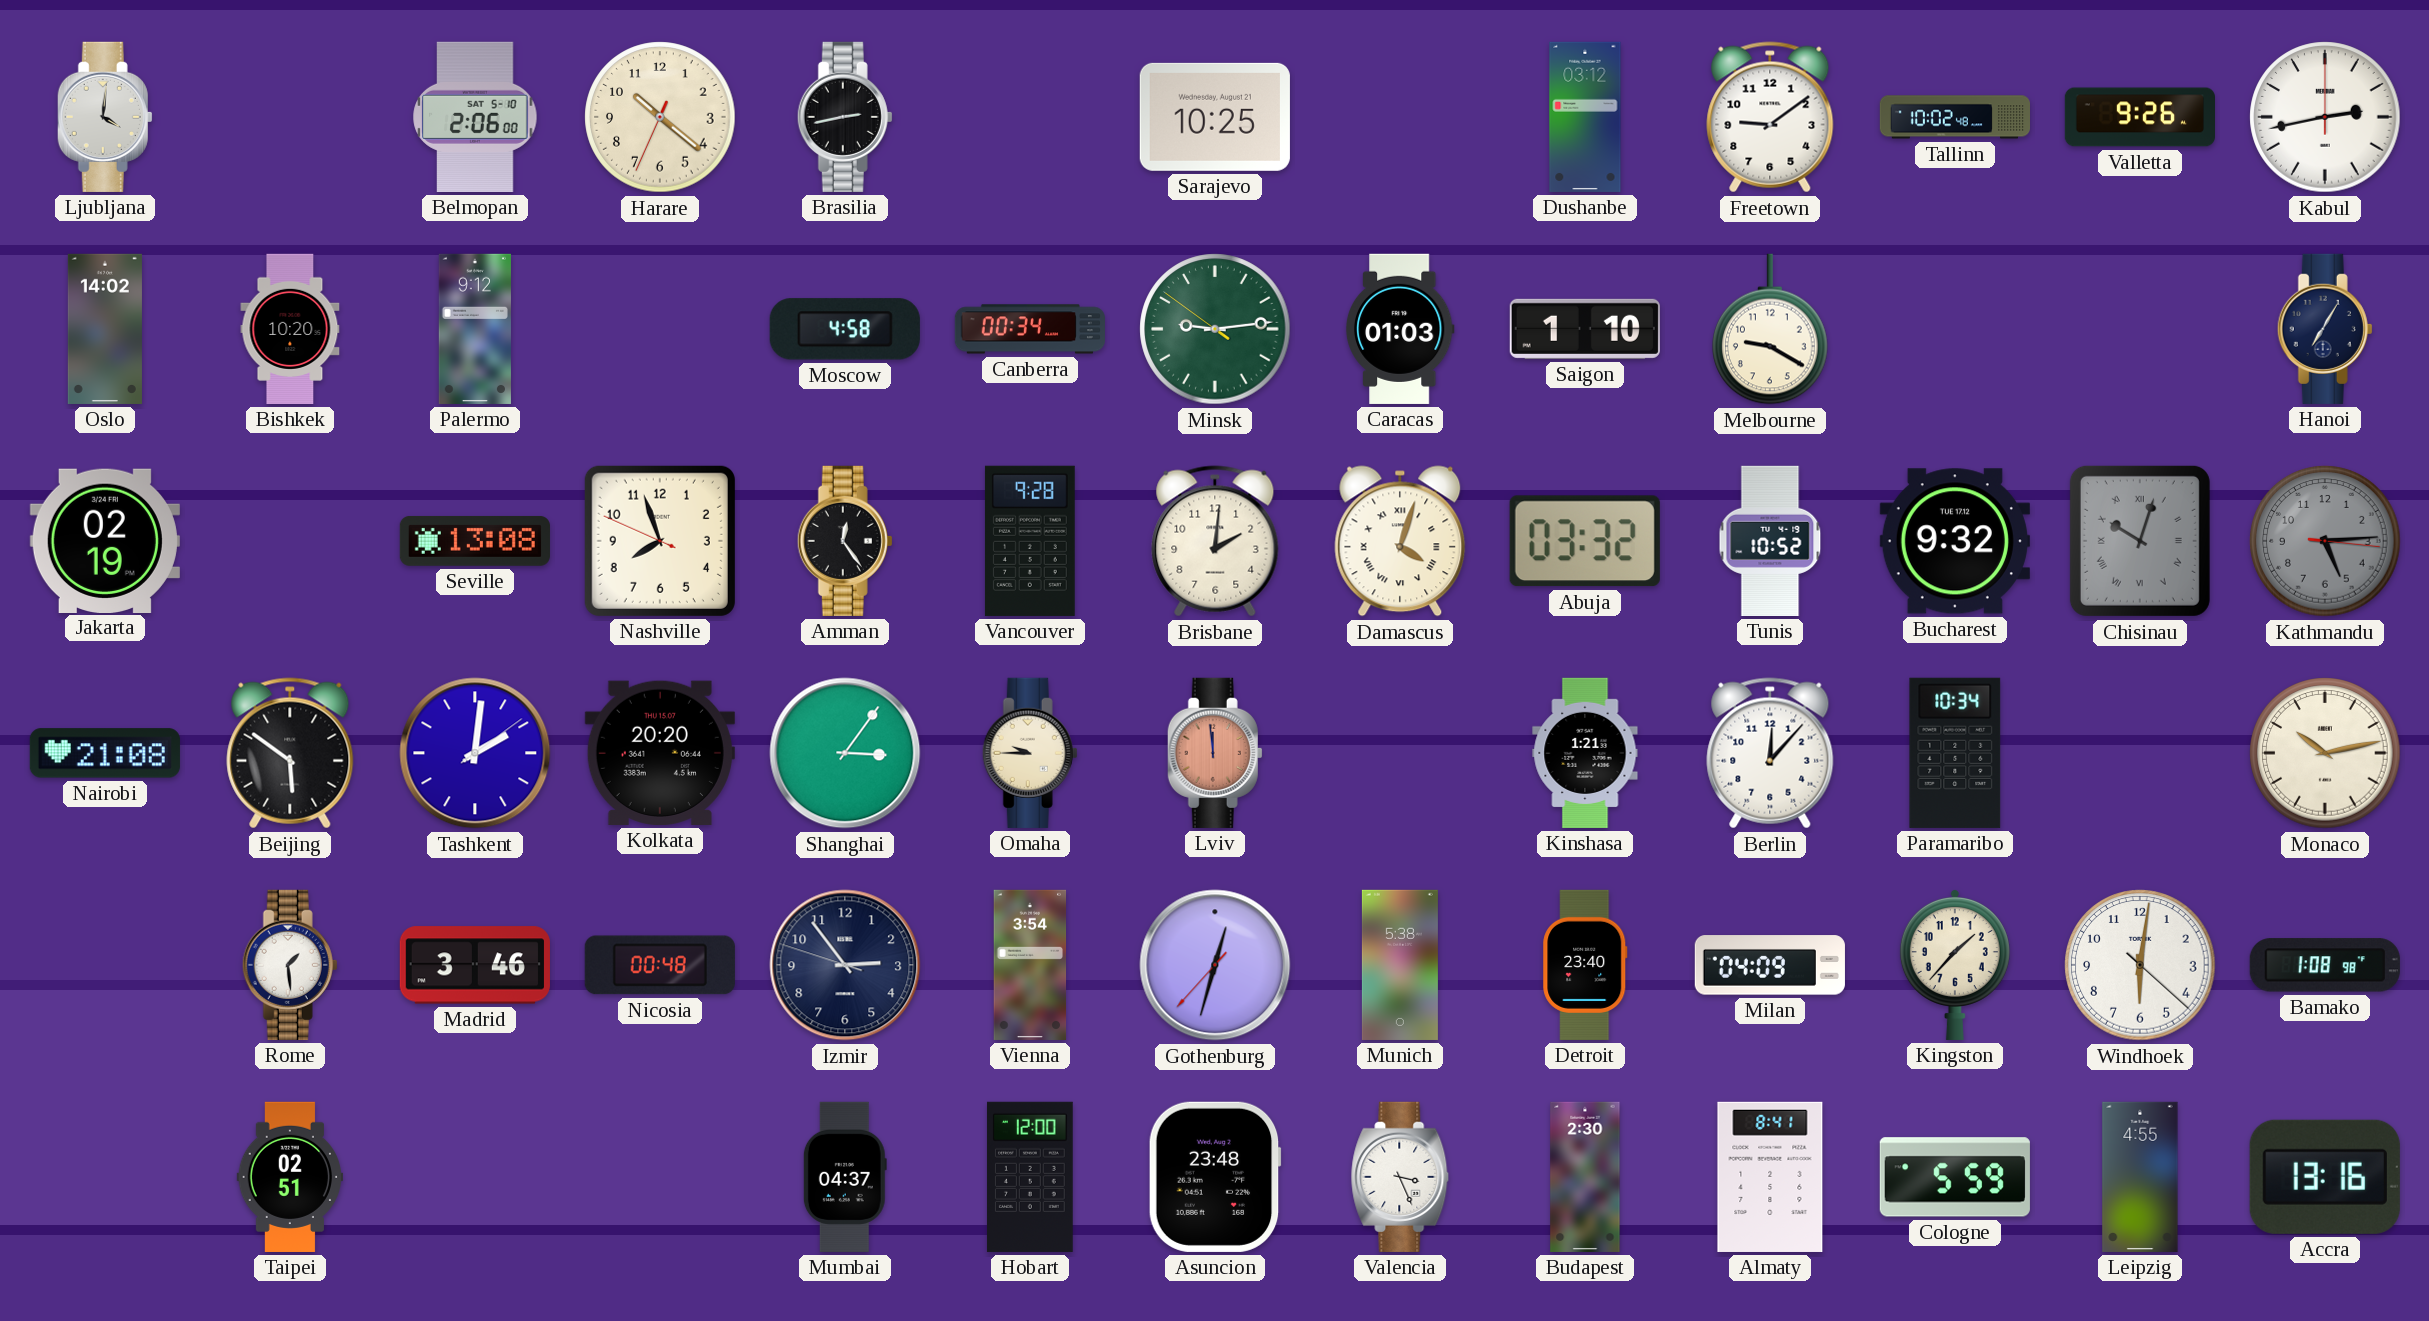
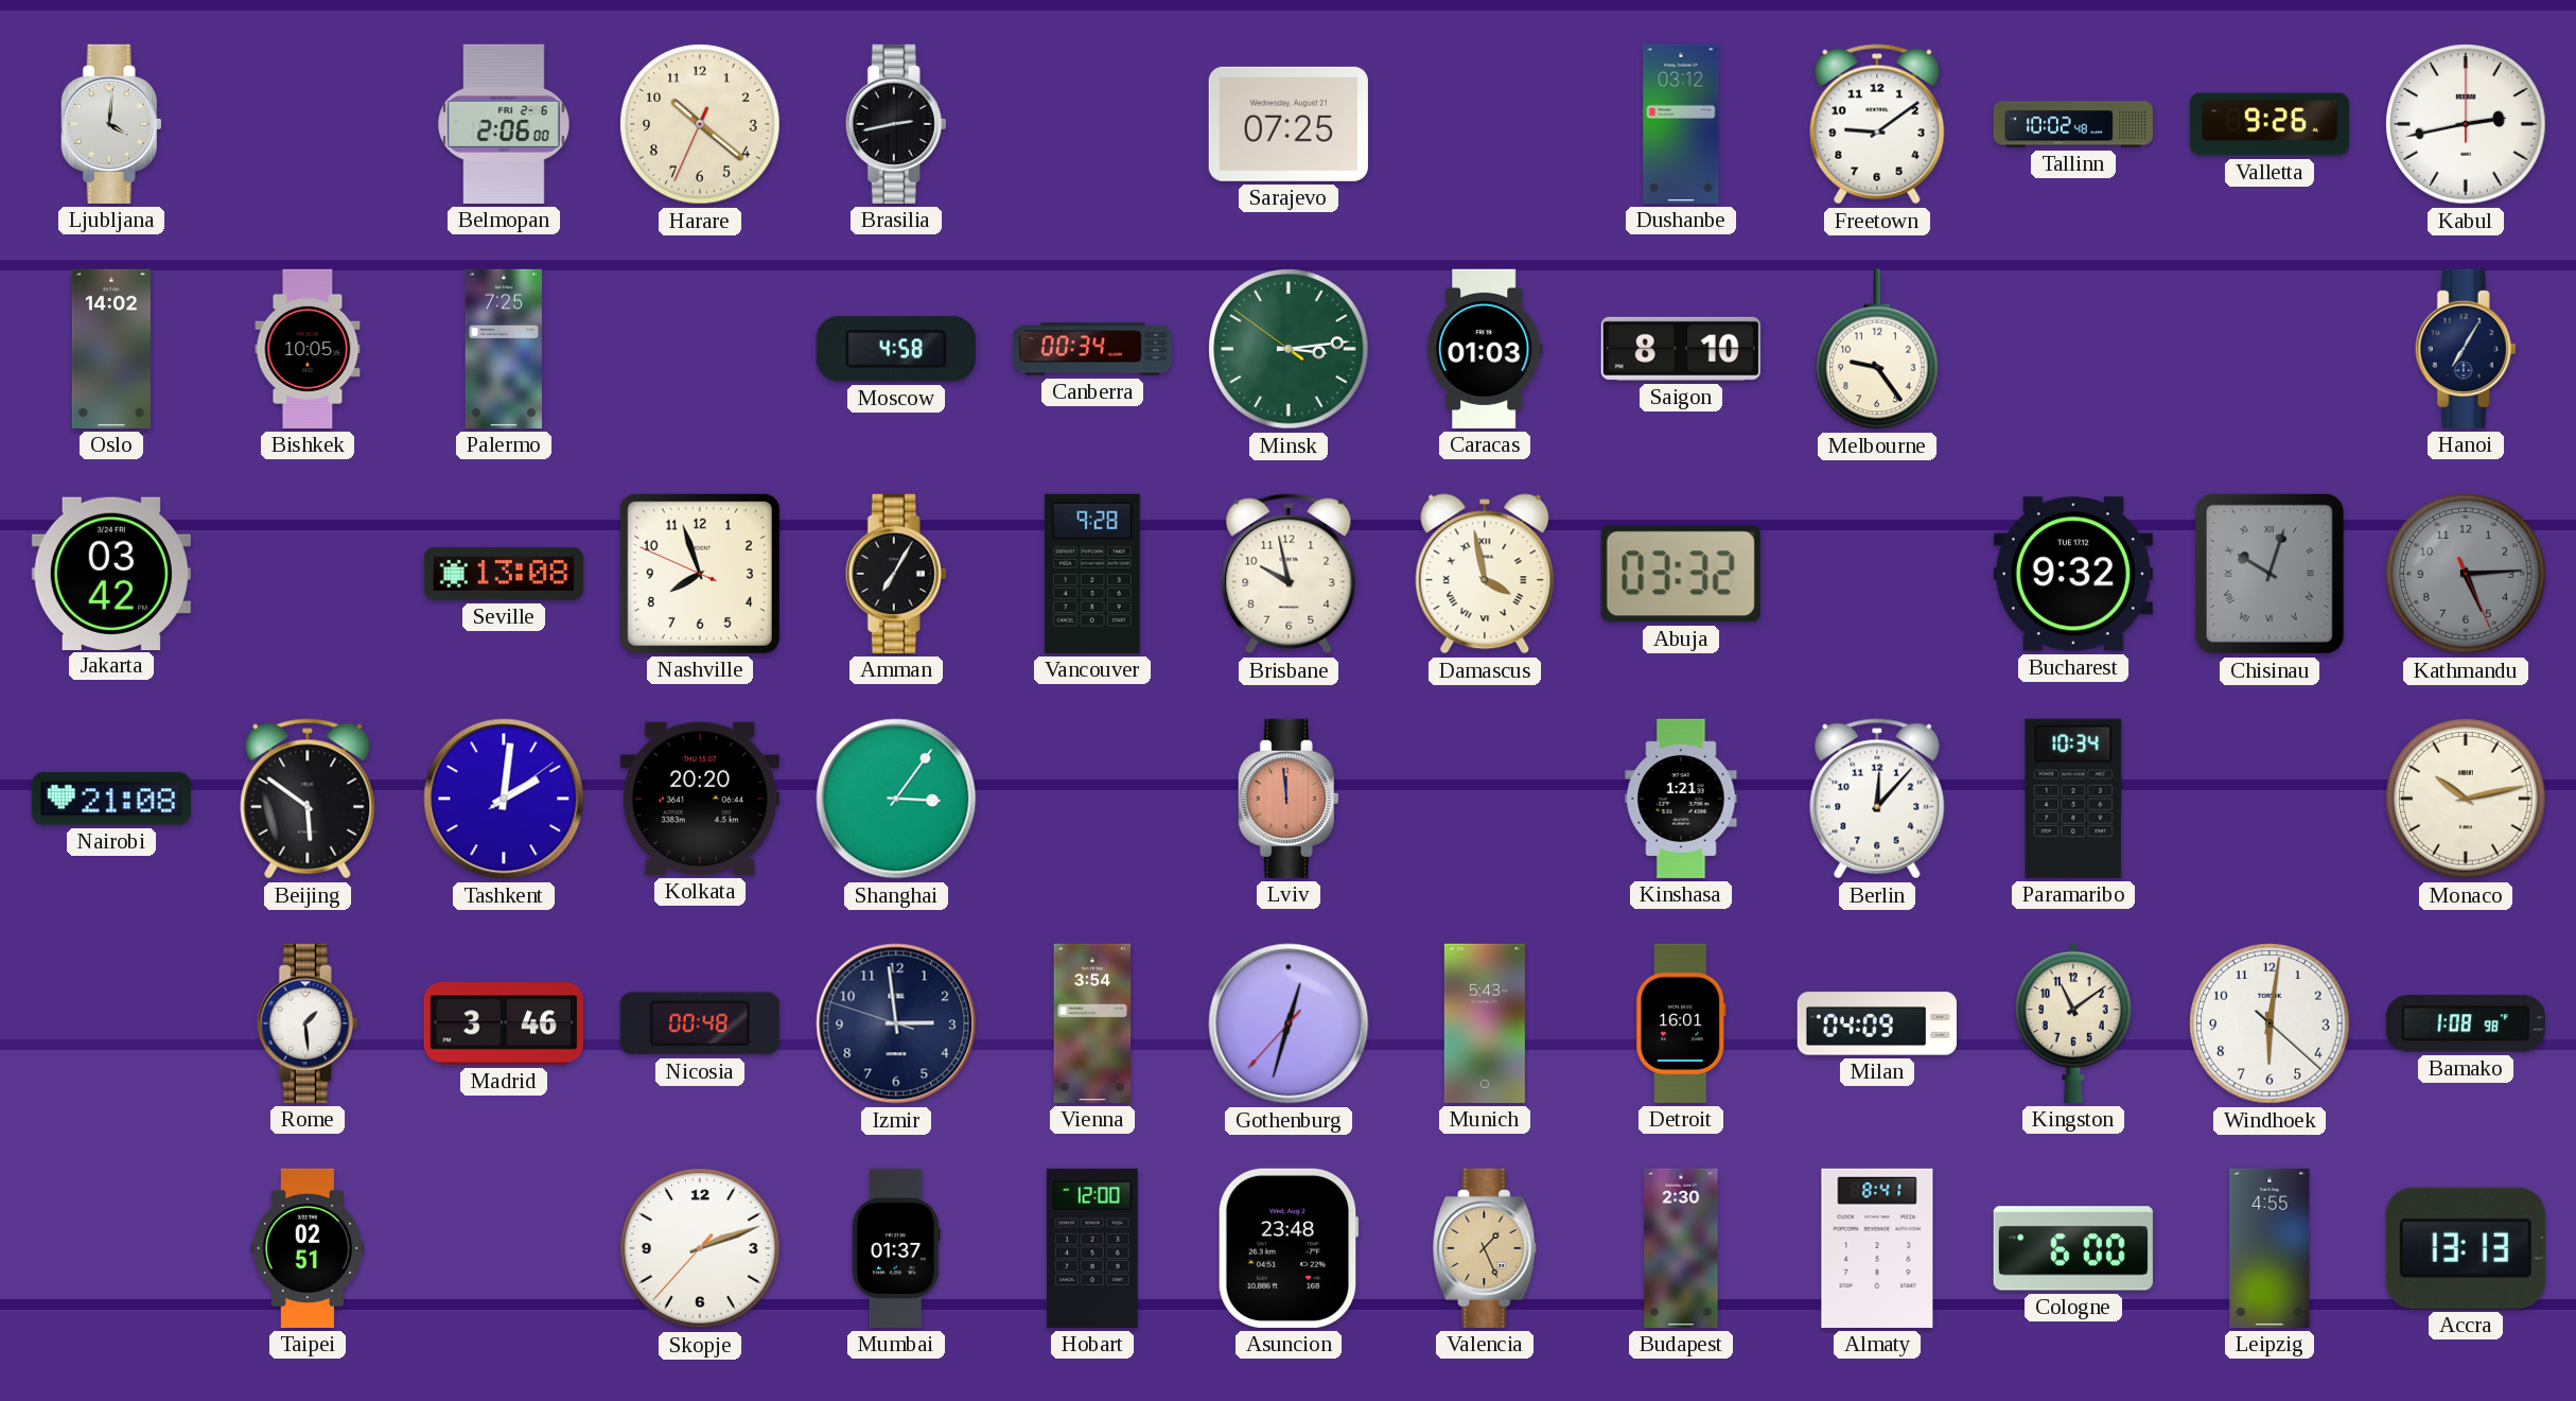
Belmopan date: SAT 5-10 -> FRI 2-6 (504, 124)
Sarajevo: 10:25 -> 07:25 (1289, 124)
Bishkek: 10:20 -> 10:05 (308, 349)
Palermo: 9:12 -> 7:25 (503, 349)
Minsk: 9:13 -> 3:13 (1289, 349)
Saigon: 1:10 -> 8:10 (1681, 349)
Melbourne: 9:20 -> 9:24 (1878, 349)
Jakarta: 02:19 -> 03:42 (111, 573)
Amman: 12:24 -> 7:05 (896, 574)
Brisbane: 2:01 -> 9:58 (1289, 574)
Damascus: 4:03 -> 3:58 (1485, 574)
Tunis: 10:52 -> none (1770, 541)
Kathmandu: 5:14:16 -> 5:14:26 (2466, 574)
Omaha: 9:45 -> none (1030, 753)
Izmir: 2:53 -> 2:58 (896, 1023)
Munich: 5:38 -> 5:43 (1485, 1023)
Detroit: 23:40 -> 16:01 (1681, 1023)
Kingston: 1:37 -> 11:09 (2073, 1022)
Skopje: none -> 2:11 (700, 1248)
Mumbai: 04:37 -> 01:37 (896, 1248)
Valencia: 3:26 -> 1:26 (1485, 1248)
Valencia dial: white -> champagne (1485, 1248)
Cologne: 5:59 -> 6:00 (2073, 1248)
Accra: 13:16 -> 13:13 (2466, 1248)
